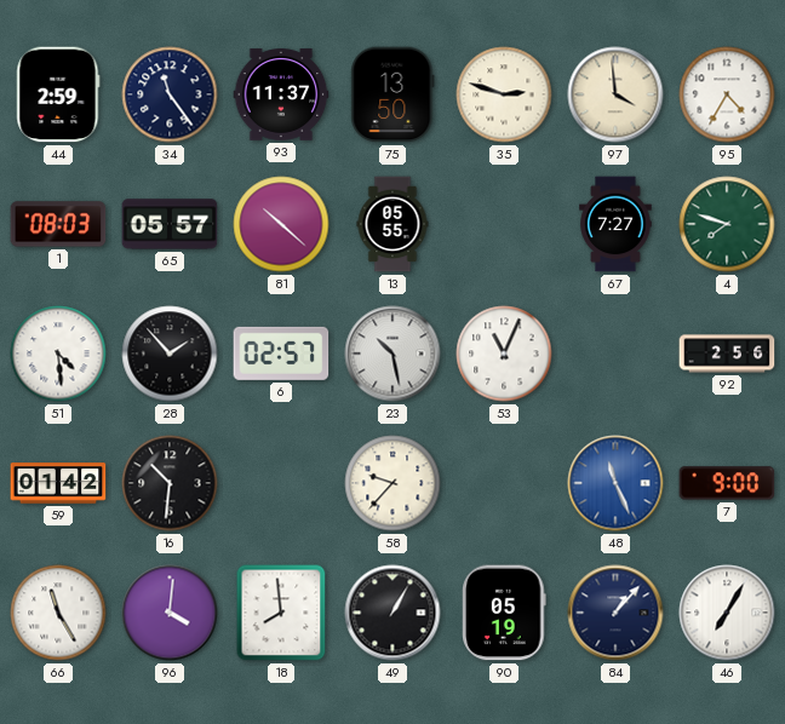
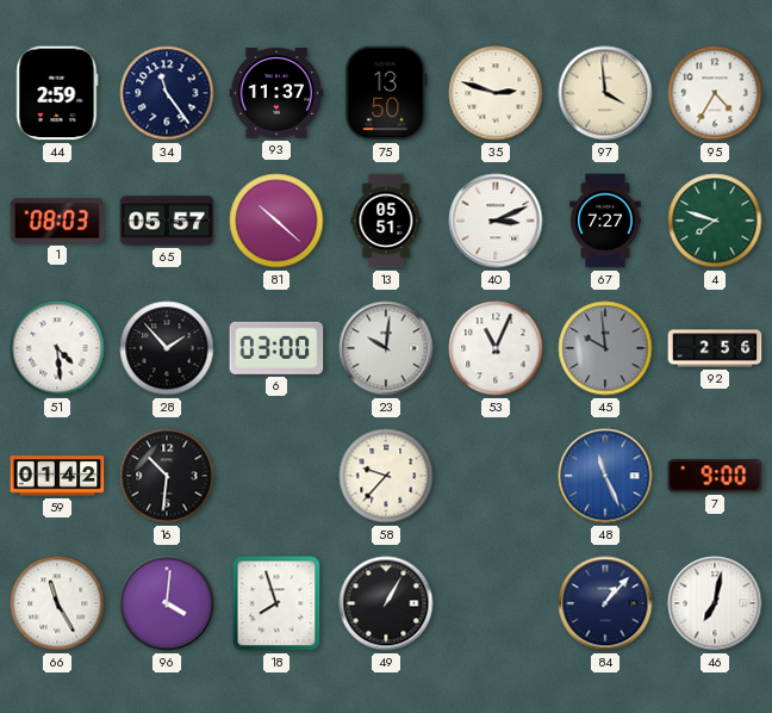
13: 05:55 -> 05:51 (386, 221)
40: none -> 3:11 (496, 221)
6: 02:57 -> 03:00 (276, 348)
23: 10:28 -> 10:01 (386, 348)
45: none -> 9:59 (605, 348)
18: 7:59 -> 7:57 (276, 603)
90: 05:19 -> none (504, 613)
46: 7:05 -> 7:02 (715, 603)
